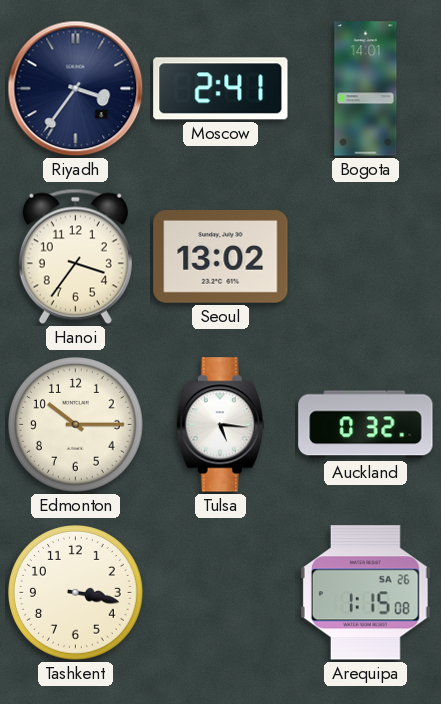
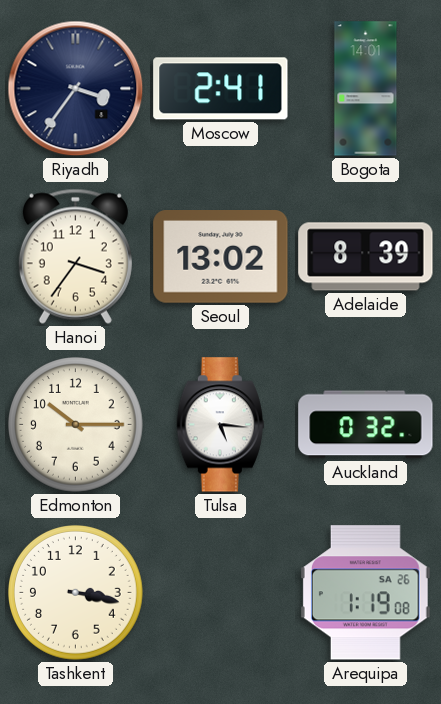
Adelaide: none -> 8:39 (366, 257)
Arequipa: 1:15 -> 1:19 (365, 593)
